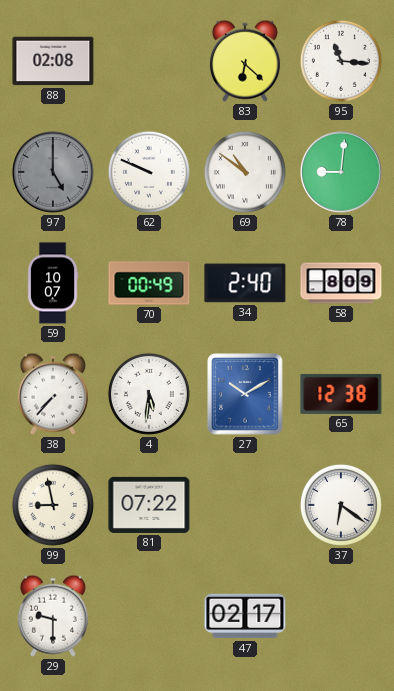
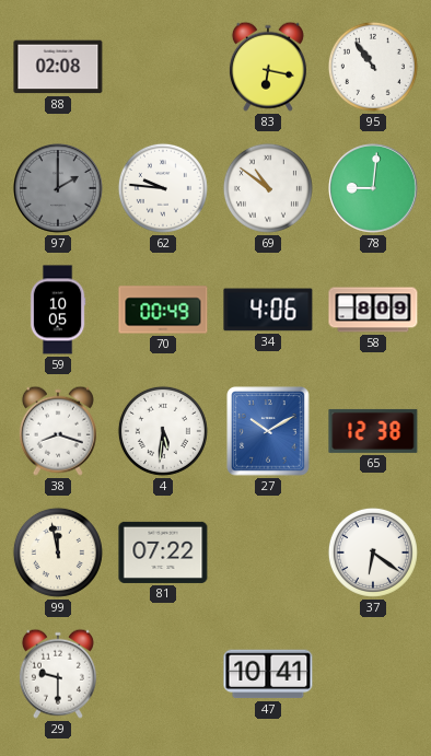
83: 6:22 -> 6:17 (268, 67)
95: 11:16 -> 10:54 (373, 67)
97: 5:00 -> 2:00 (59, 189)
62: 9:49 -> 9:46 (163, 188)
59: 10:07 -> 10:05 (58, 310)
34: 2:40 -> 4:06 (268, 310)
38: 7:37 -> 8:18 (58, 431)
99: 8:58 -> 11:58 (58, 553)
47: 02:17 -> 10:41 (268, 674)
